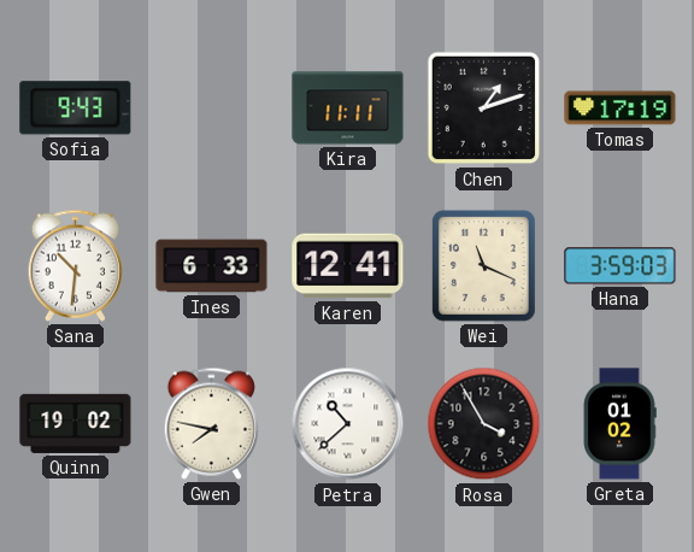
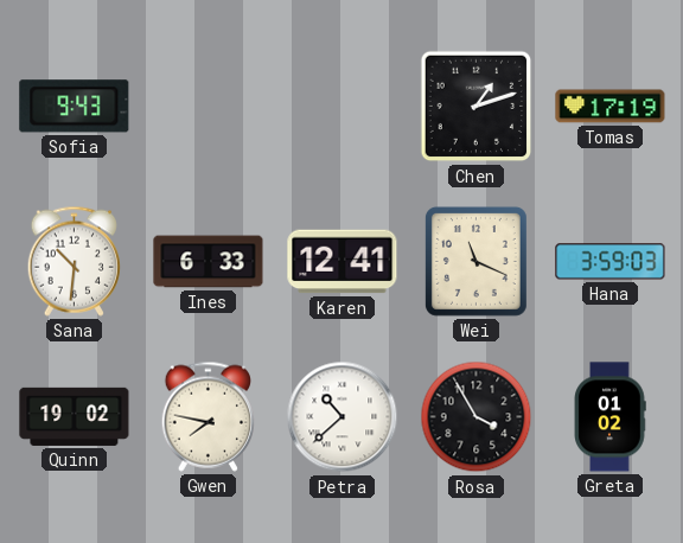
Kira: 11:11 -> none (348, 108)
